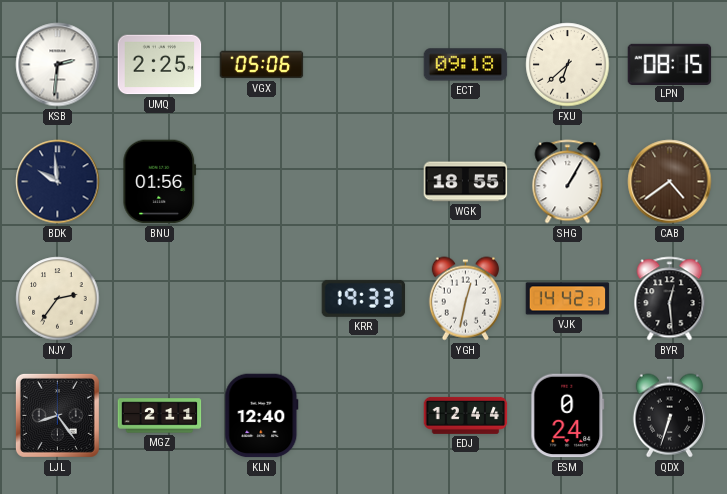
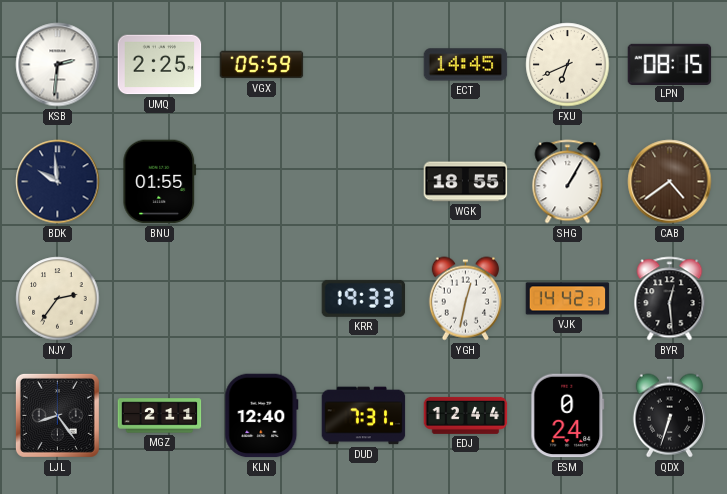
VGX: 05:06 -> 05:59 (262, 65)
ECT: 09:18 -> 14:45 (466, 65)
FXU: 6:38 -> 6:41 (568, 65)
BNU: 01:56 -> 01:55 (160, 182)
DUD: none -> 7:31 (364, 416)
